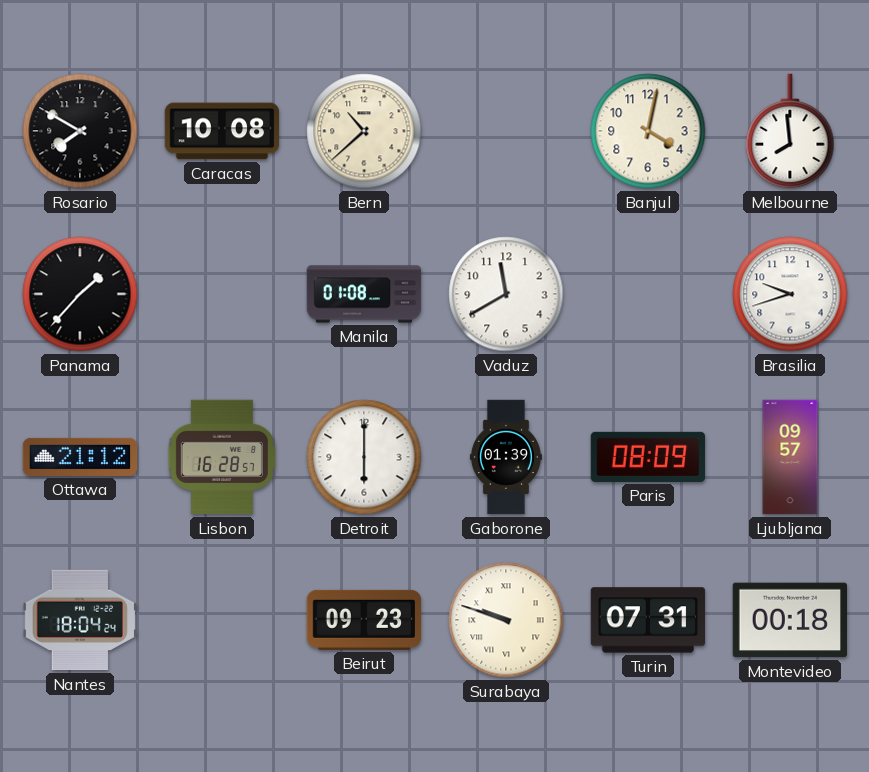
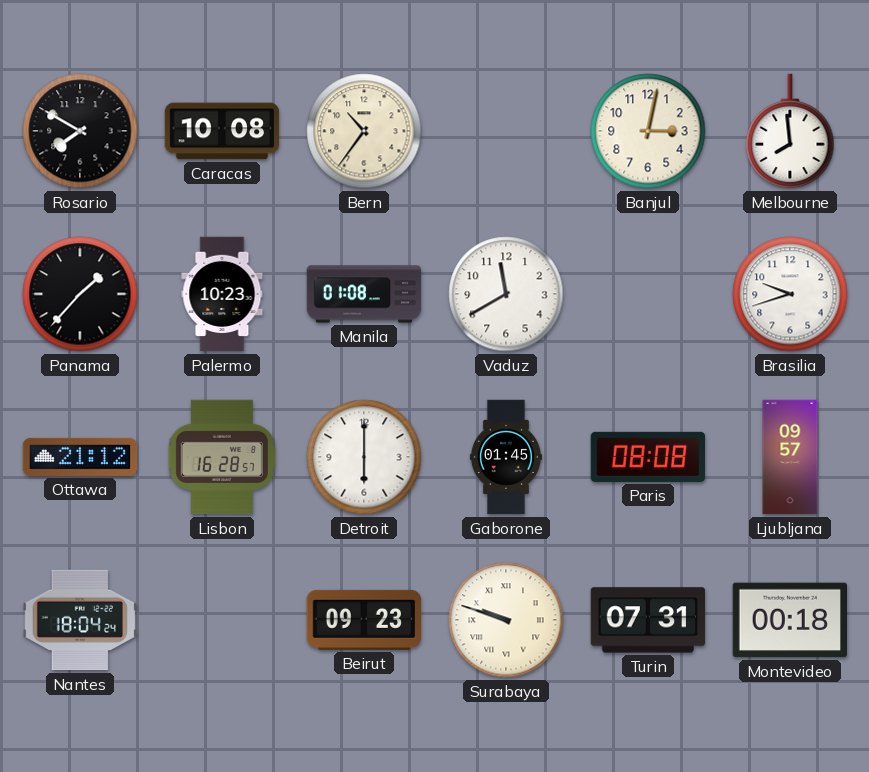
Bern: 10:38 -> 10:36 (364, 131)
Banjul: 4:02 -> 3:02 (648, 131)
Palermo: none -> 10:23 (222, 294)
Gaborone: 01:39 -> 01:45 (506, 457)
Paris: 08:09 -> 08:08 (648, 457)
